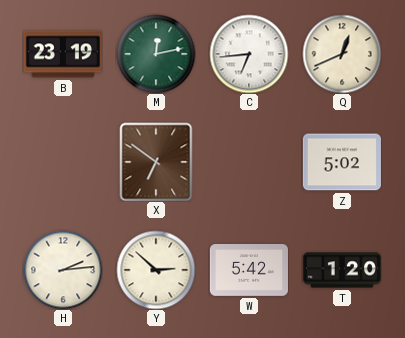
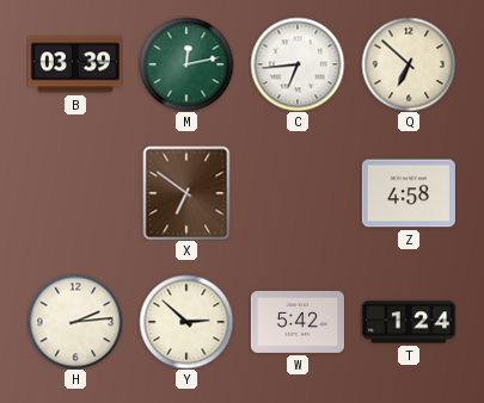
B: 23:19 -> 03:39 (75, 64)
Q: 12:41 -> 6:52 (409, 64)
Z: 5:02 -> 4:58 (409, 193)
T: 1:20 -> 1:24 (409, 322)
